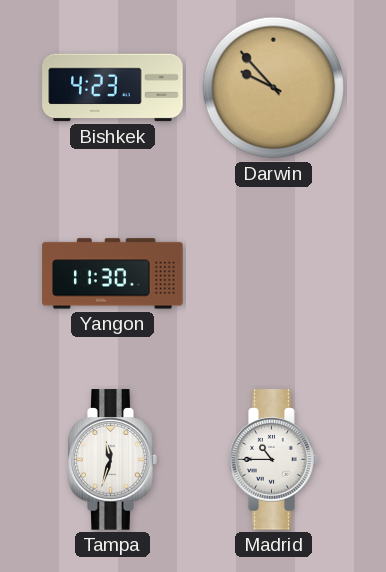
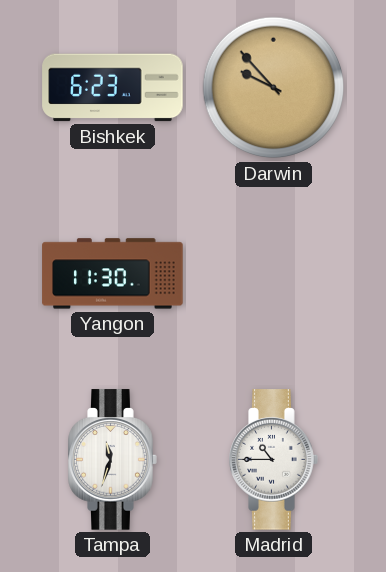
Bishkek: 4:23 -> 6:23 (113, 88)
